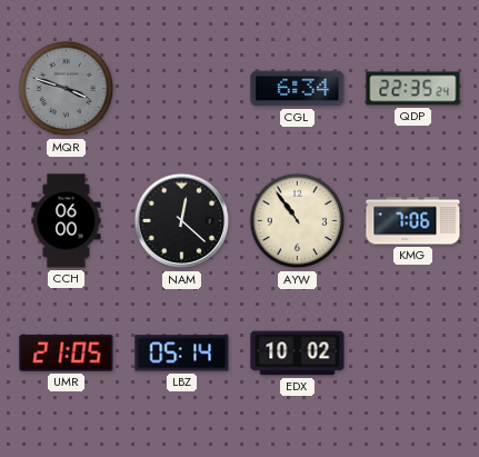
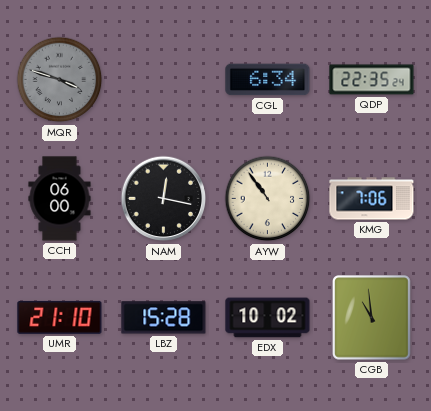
NAM: 12:22 -> 12:17 (164, 199)
UMR: 21:05 -> 21:10 (60, 317)
LBZ: 05:14 -> 15:28 (164, 318)
CGB: none -> 10:59 (372, 318)
